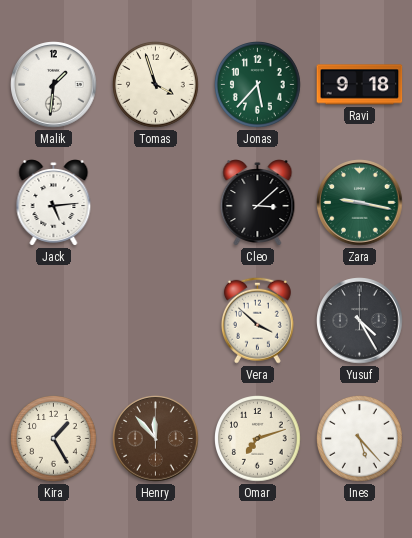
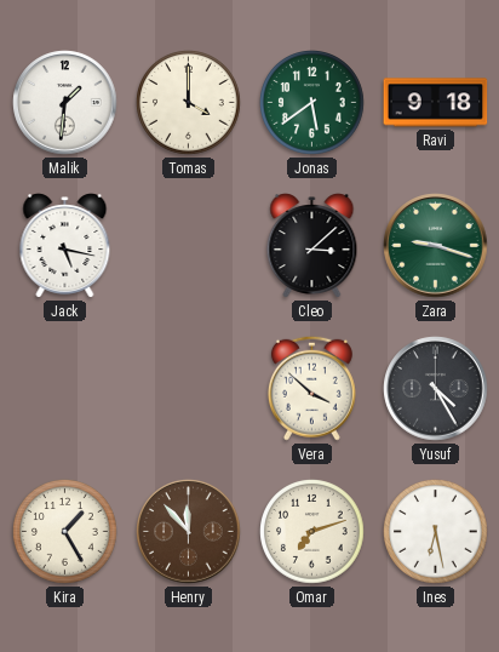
Tomas: 3:57 -> 4:00 (189, 103)
Jonas: 5:37 -> 5:39 (312, 103)
Jack: 5:14 -> 5:17 (65, 246)
Zara: 9:17 -> 9:18 (436, 246)
Ines: 5:23 -> 6:28 (436, 532)
